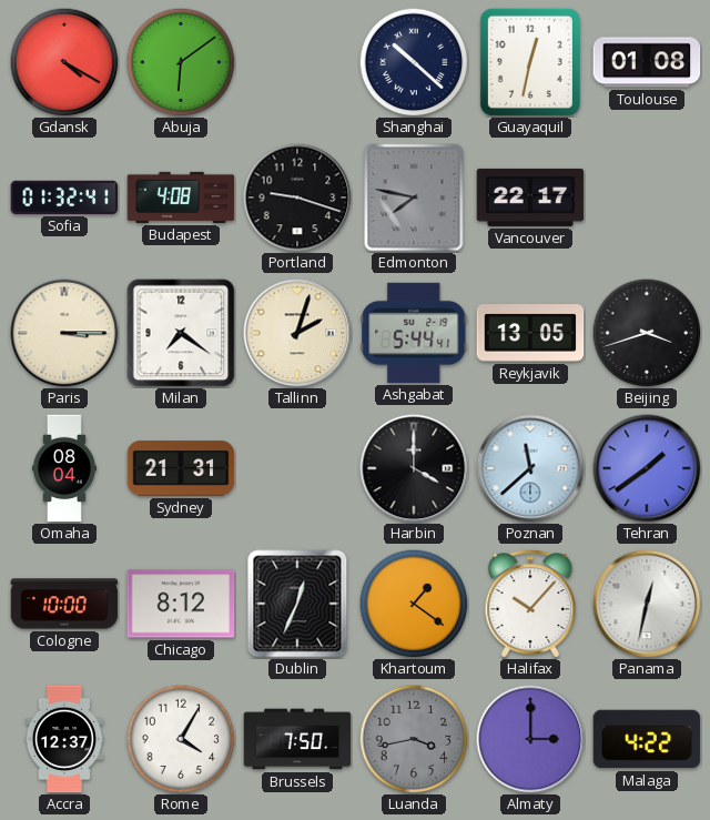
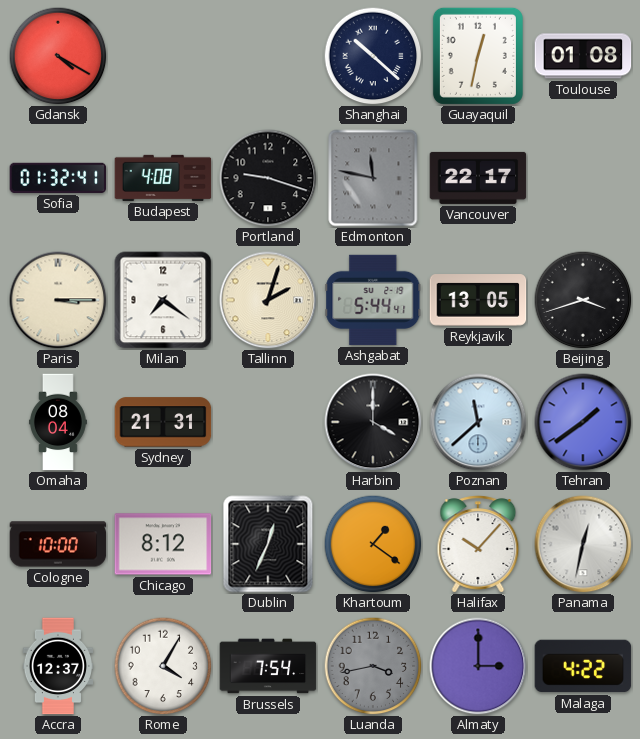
Abuja: 6:09 -> none (181, 62)
Edmonton: 7:47 -> 11:47 (373, 178)
Brussels: 7:50 -> 7:54 (268, 666)
